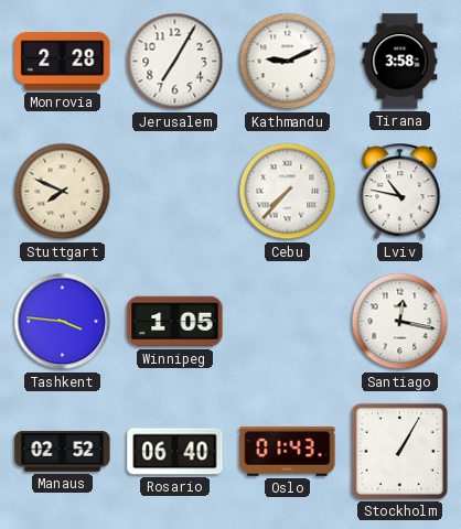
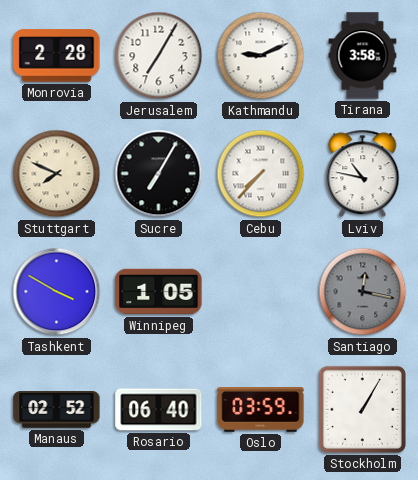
Sucre: none -> 7:05 (159, 174)
Tashkent: 3:46 -> 3:50 (57, 292)
Santiago dial: white -> grey (363, 292)
Oslo: 01:43 -> 03:59 (261, 410)
